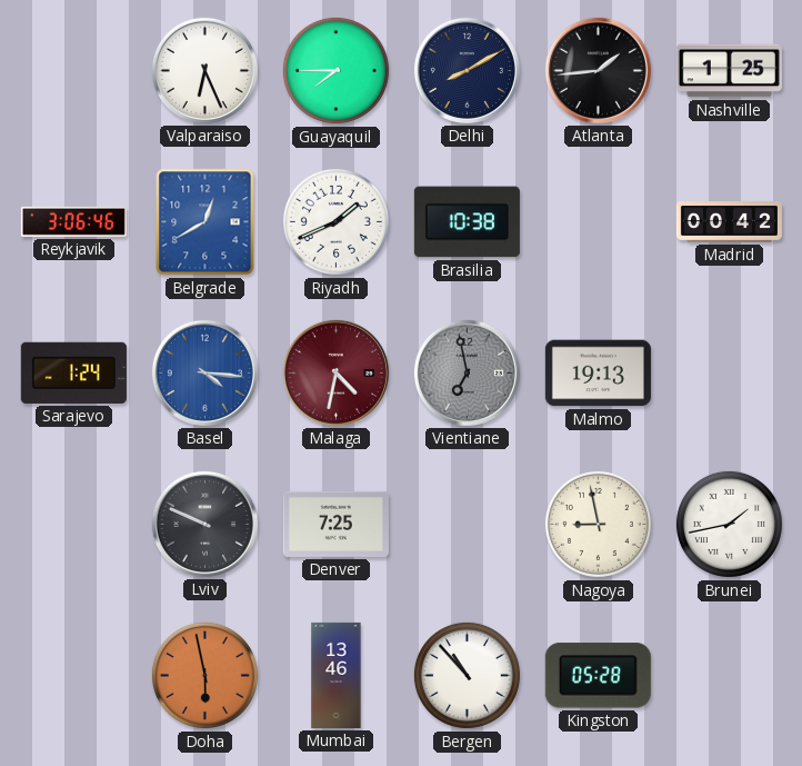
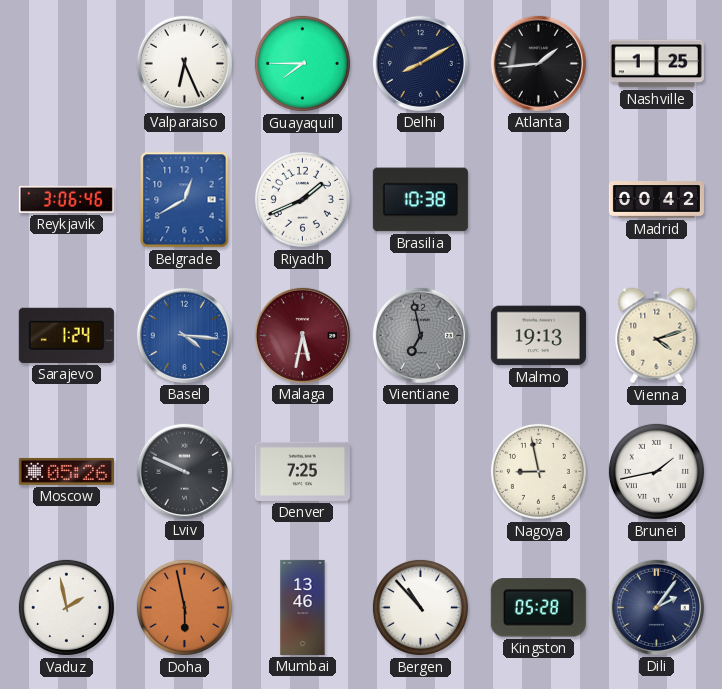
Malaga: 4:32 -> 5:32 (302, 335)
Vienna: none -> 4:12 (657, 336)
Moscow: none -> 05:26 (66, 471)
Vaduz: none -> 1:58 (66, 607)
Dili: none -> 2:06 (656, 607)
